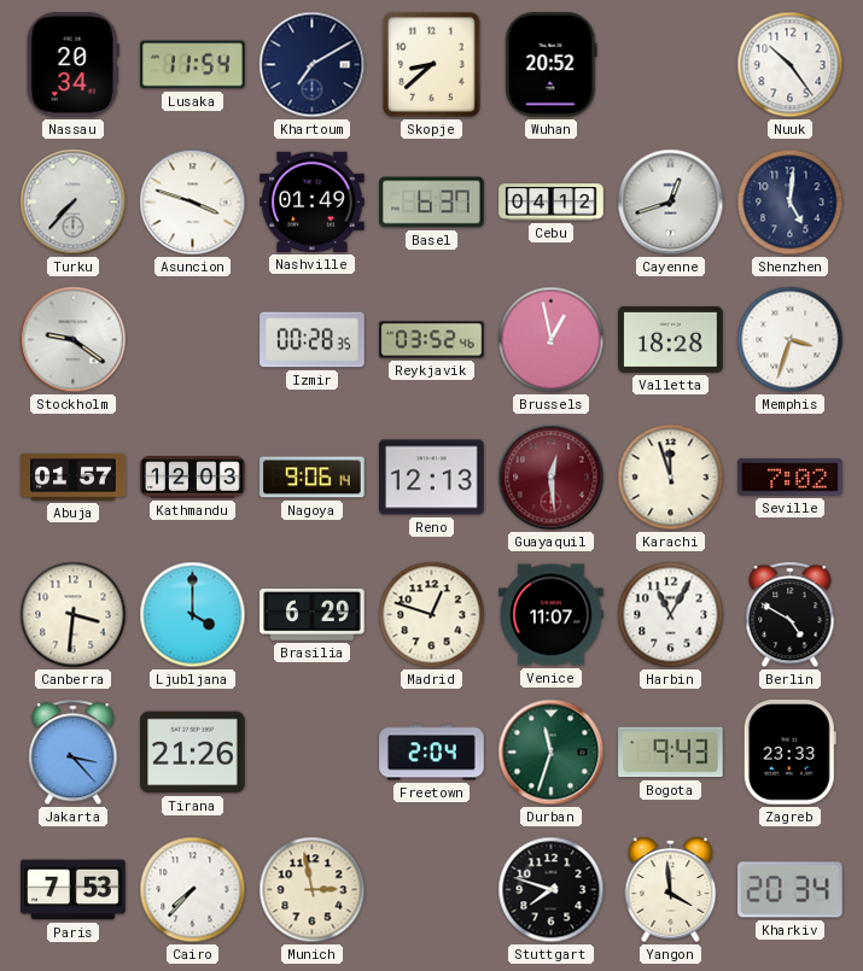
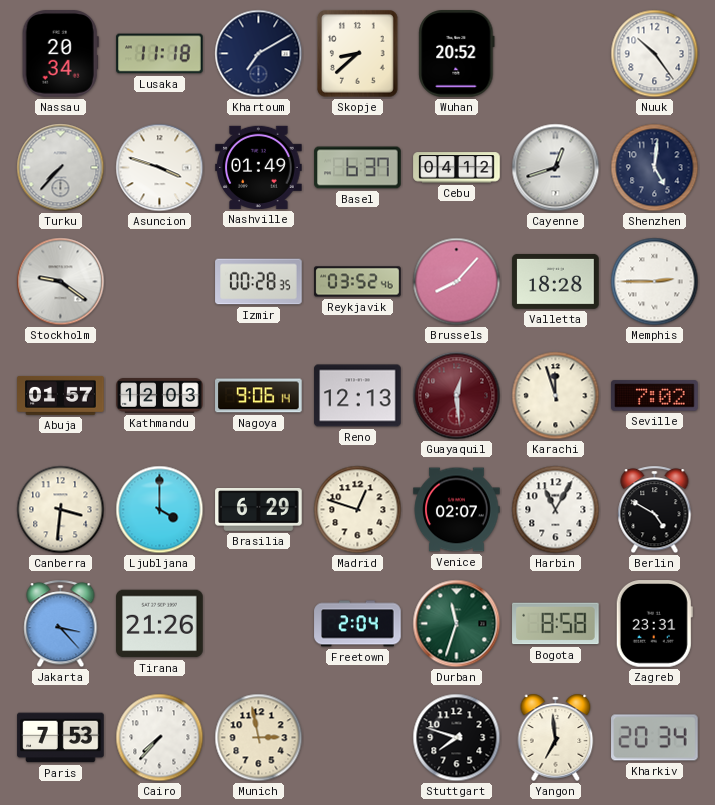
Lusaka: 11:54 -> 11:18 (160, 54)
Brussels: 12:58 -> 8:07 (457, 282)
Memphis: 3:33 -> 2:45 (655, 282)
Venice: 11:07 -> 02:07 (457, 510)
Bogota: 9:43 -> 8:58 (556, 624)
Zagreb: 23:33 -> 23:31 (654, 624)
Yangon: 3:59 -> 6:59 (556, 737)
